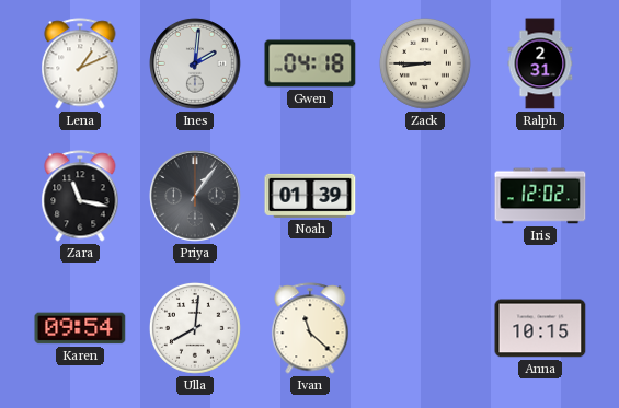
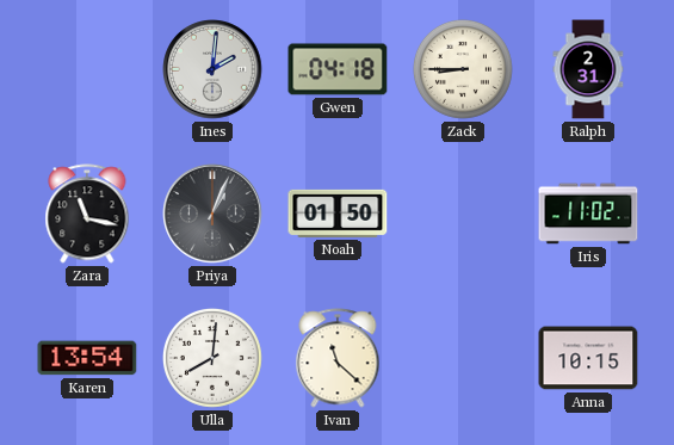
Lena: 1:11 -> none (80, 63)
Priya: 1:06 -> 1:04 (212, 214)
Noah: 01:39 -> 01:50 (338, 214)
Iris: 12:02 -> 11:02 (588, 214)
Karen: 09:54 -> 13:54 (87, 358)
